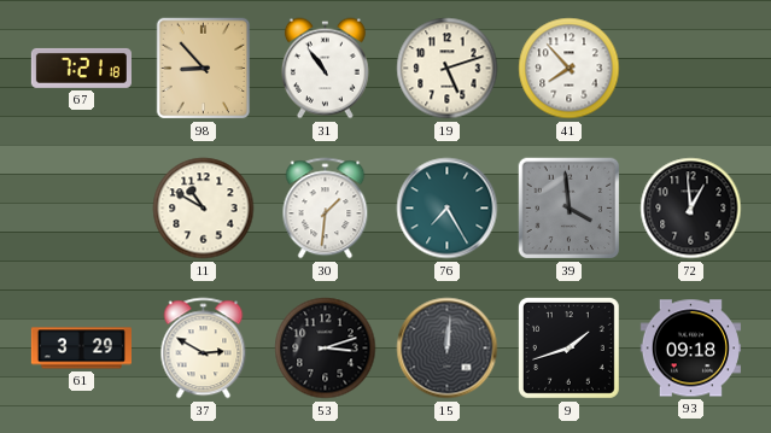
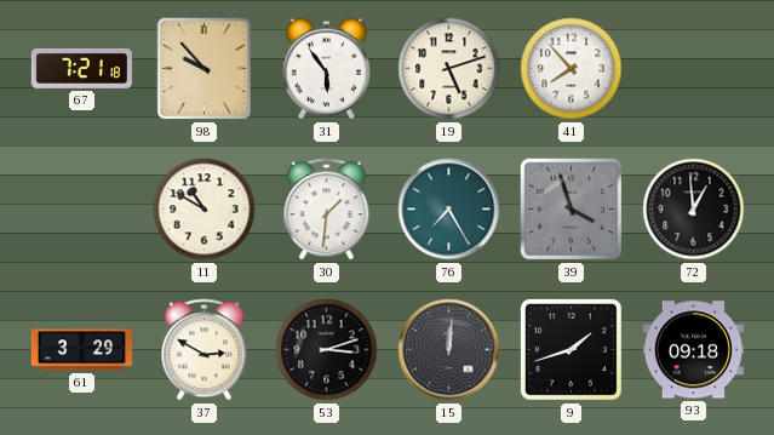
98: 8:53 -> 9:53 (205, 69)
31: 10:54 -> 5:54 (326, 69)
39: 3:59 -> 3:57 (572, 210)
